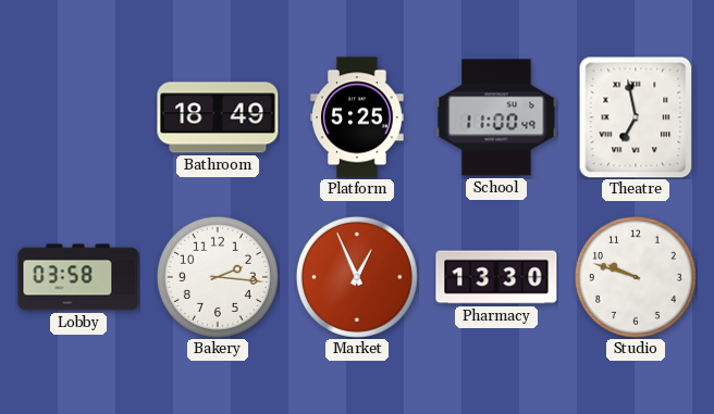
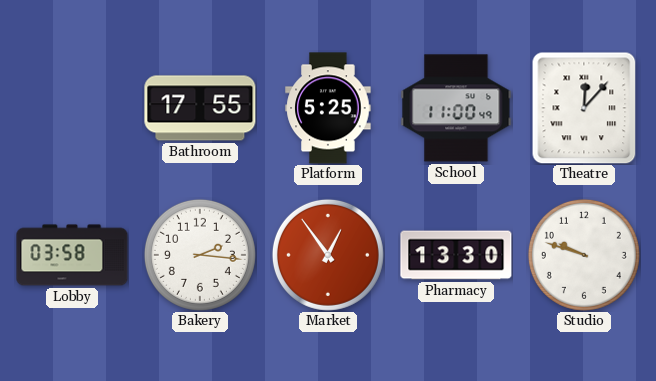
Bathroom: 18:49 -> 17:55 (200, 108)
Theatre: 6:58 -> 12:07 (584, 108)
Market: 12:56 -> 12:54 (328, 255)
